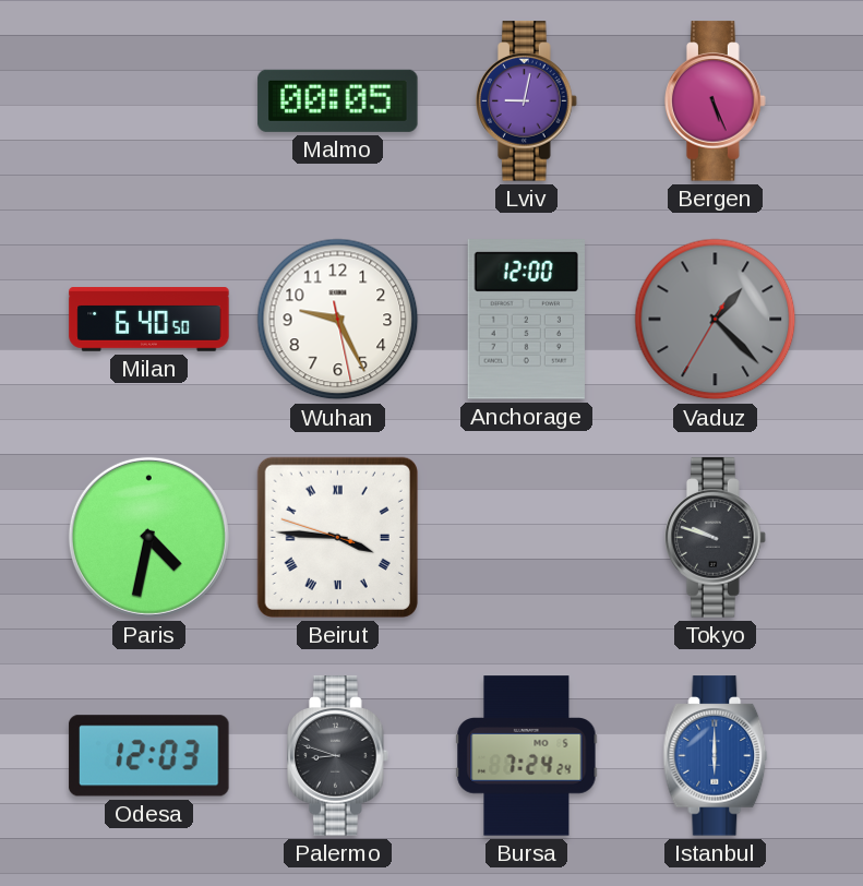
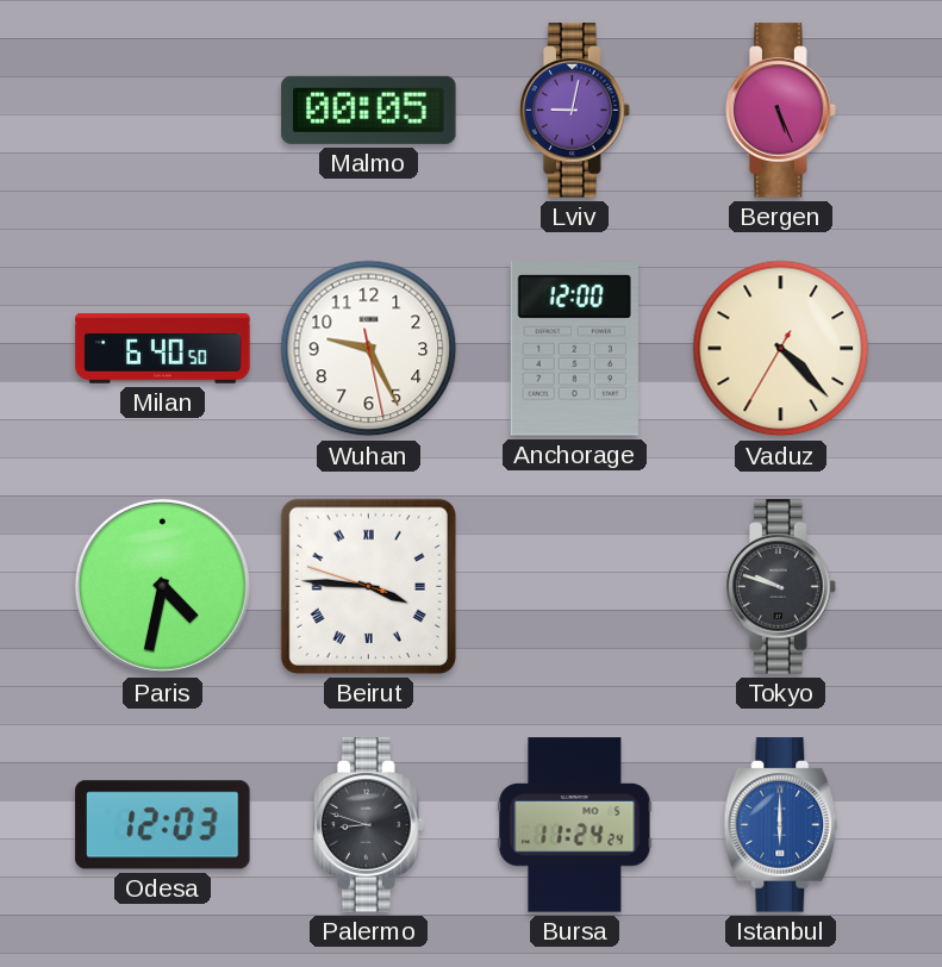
Vaduz: 1:22 -> 4:22 (781, 349)
Vaduz dial: grey -> cream (781, 349)
Bursa: 7:24 -> 11:24 (575, 825)
